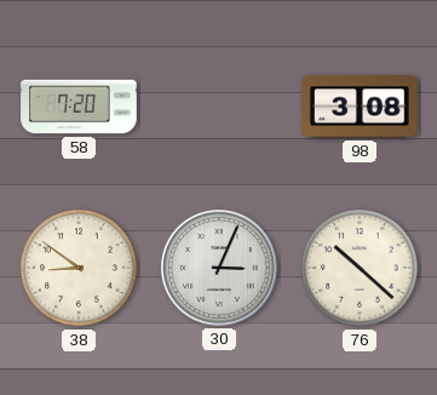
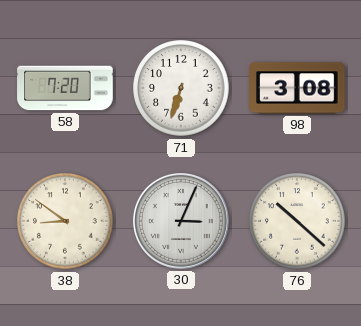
71: none -> 6:33 (181, 88)
